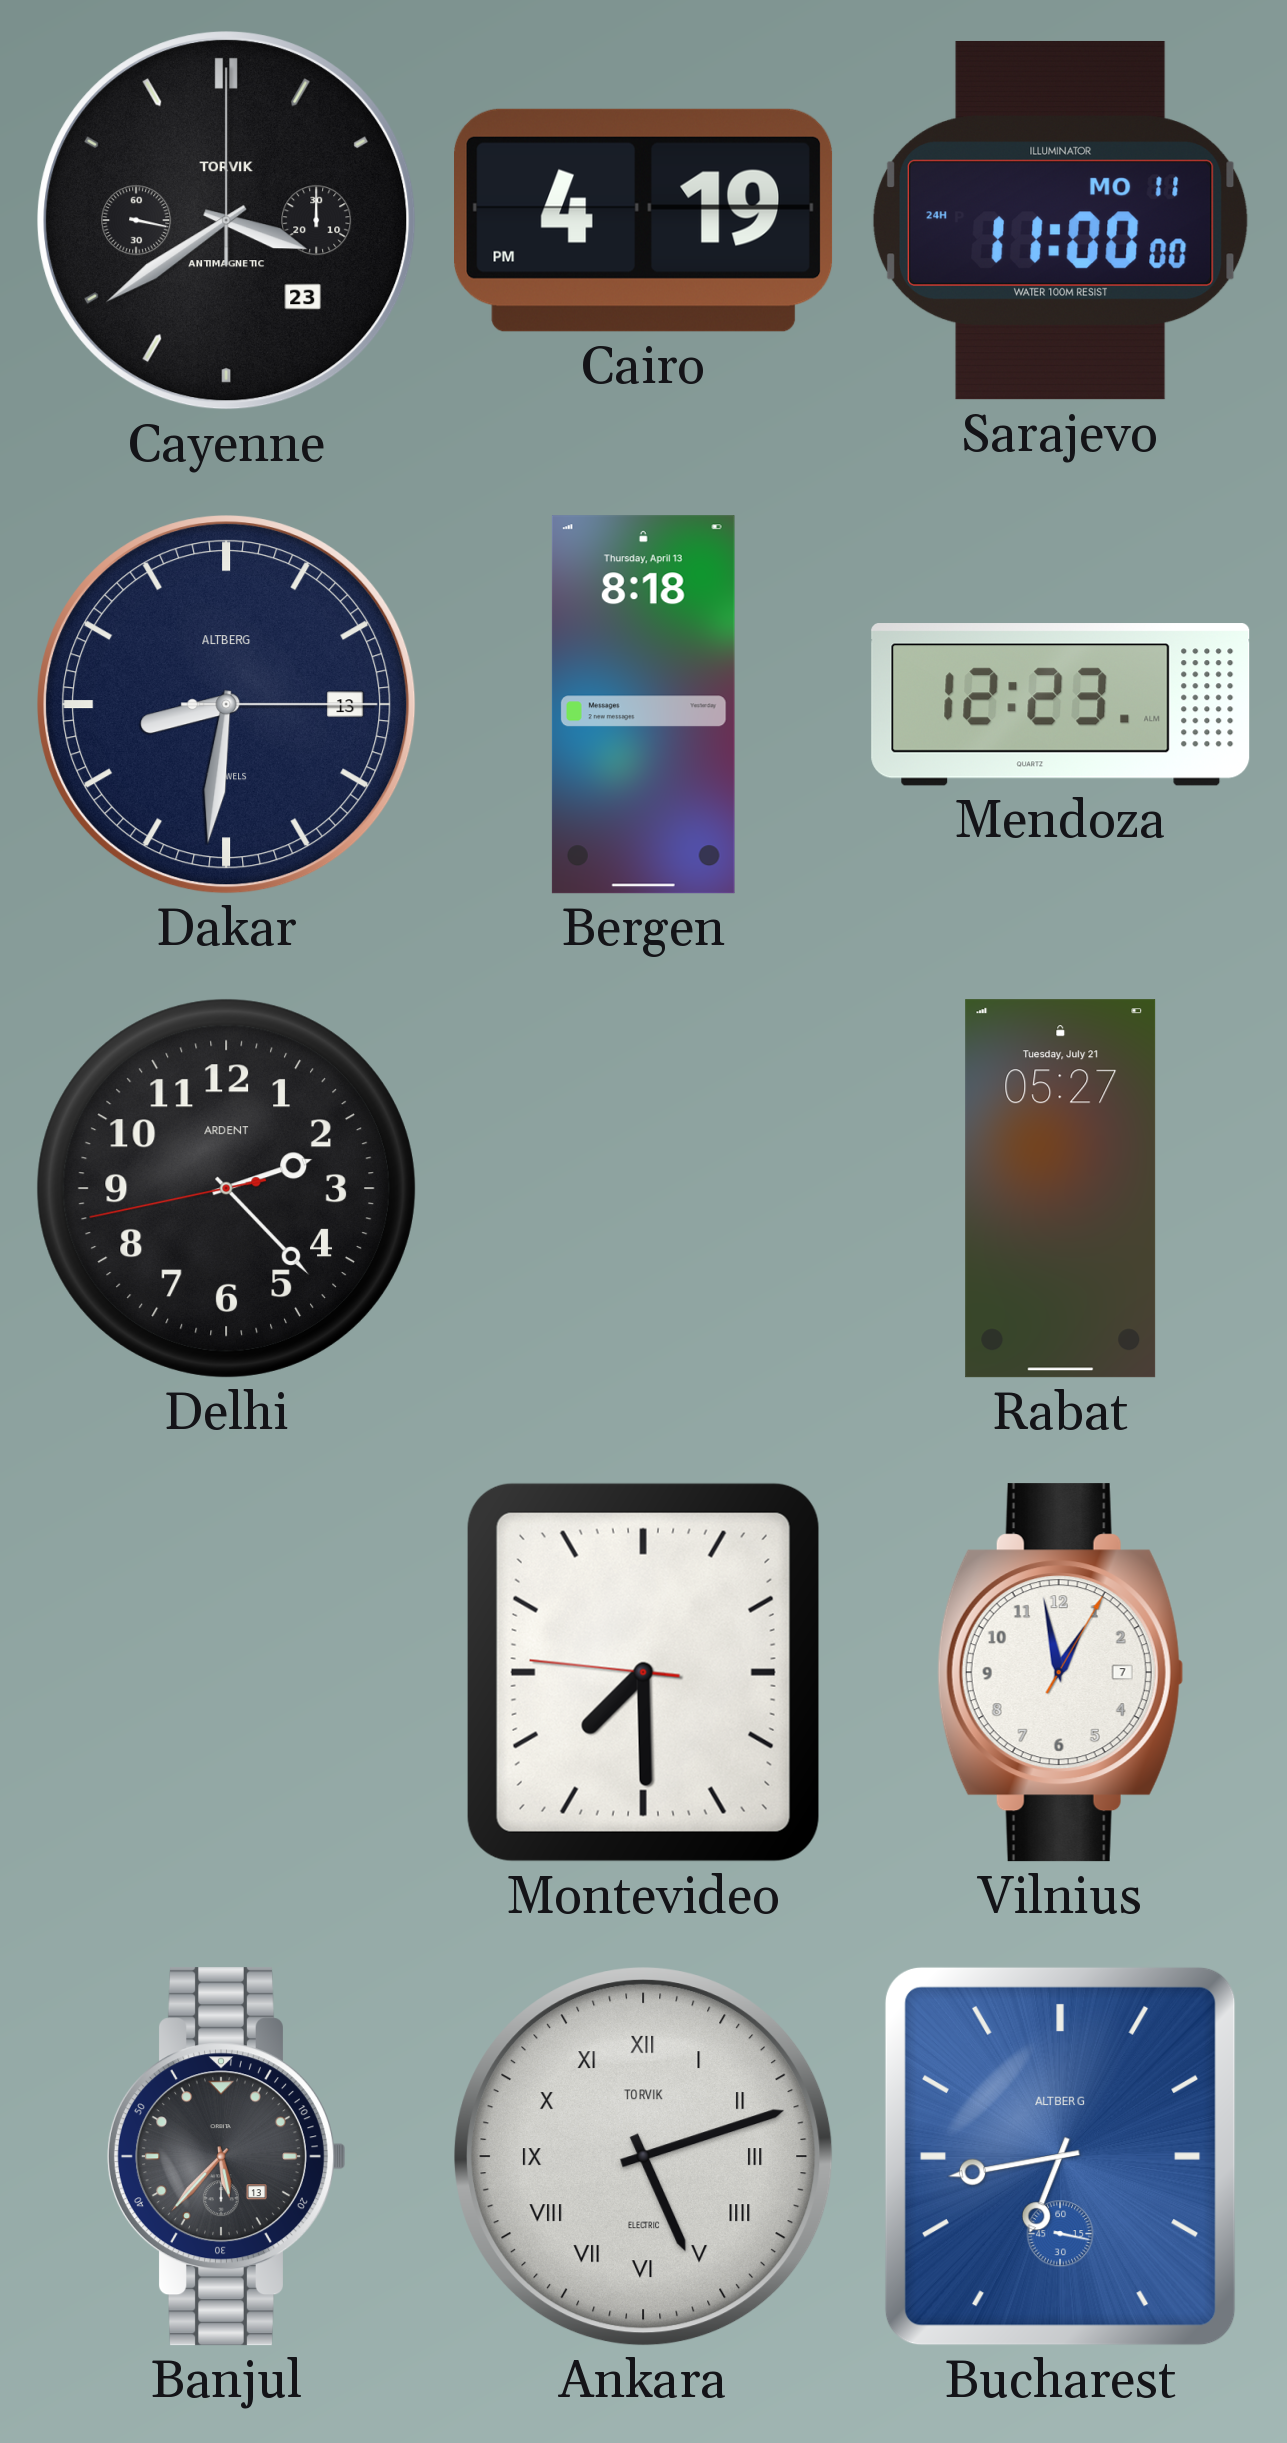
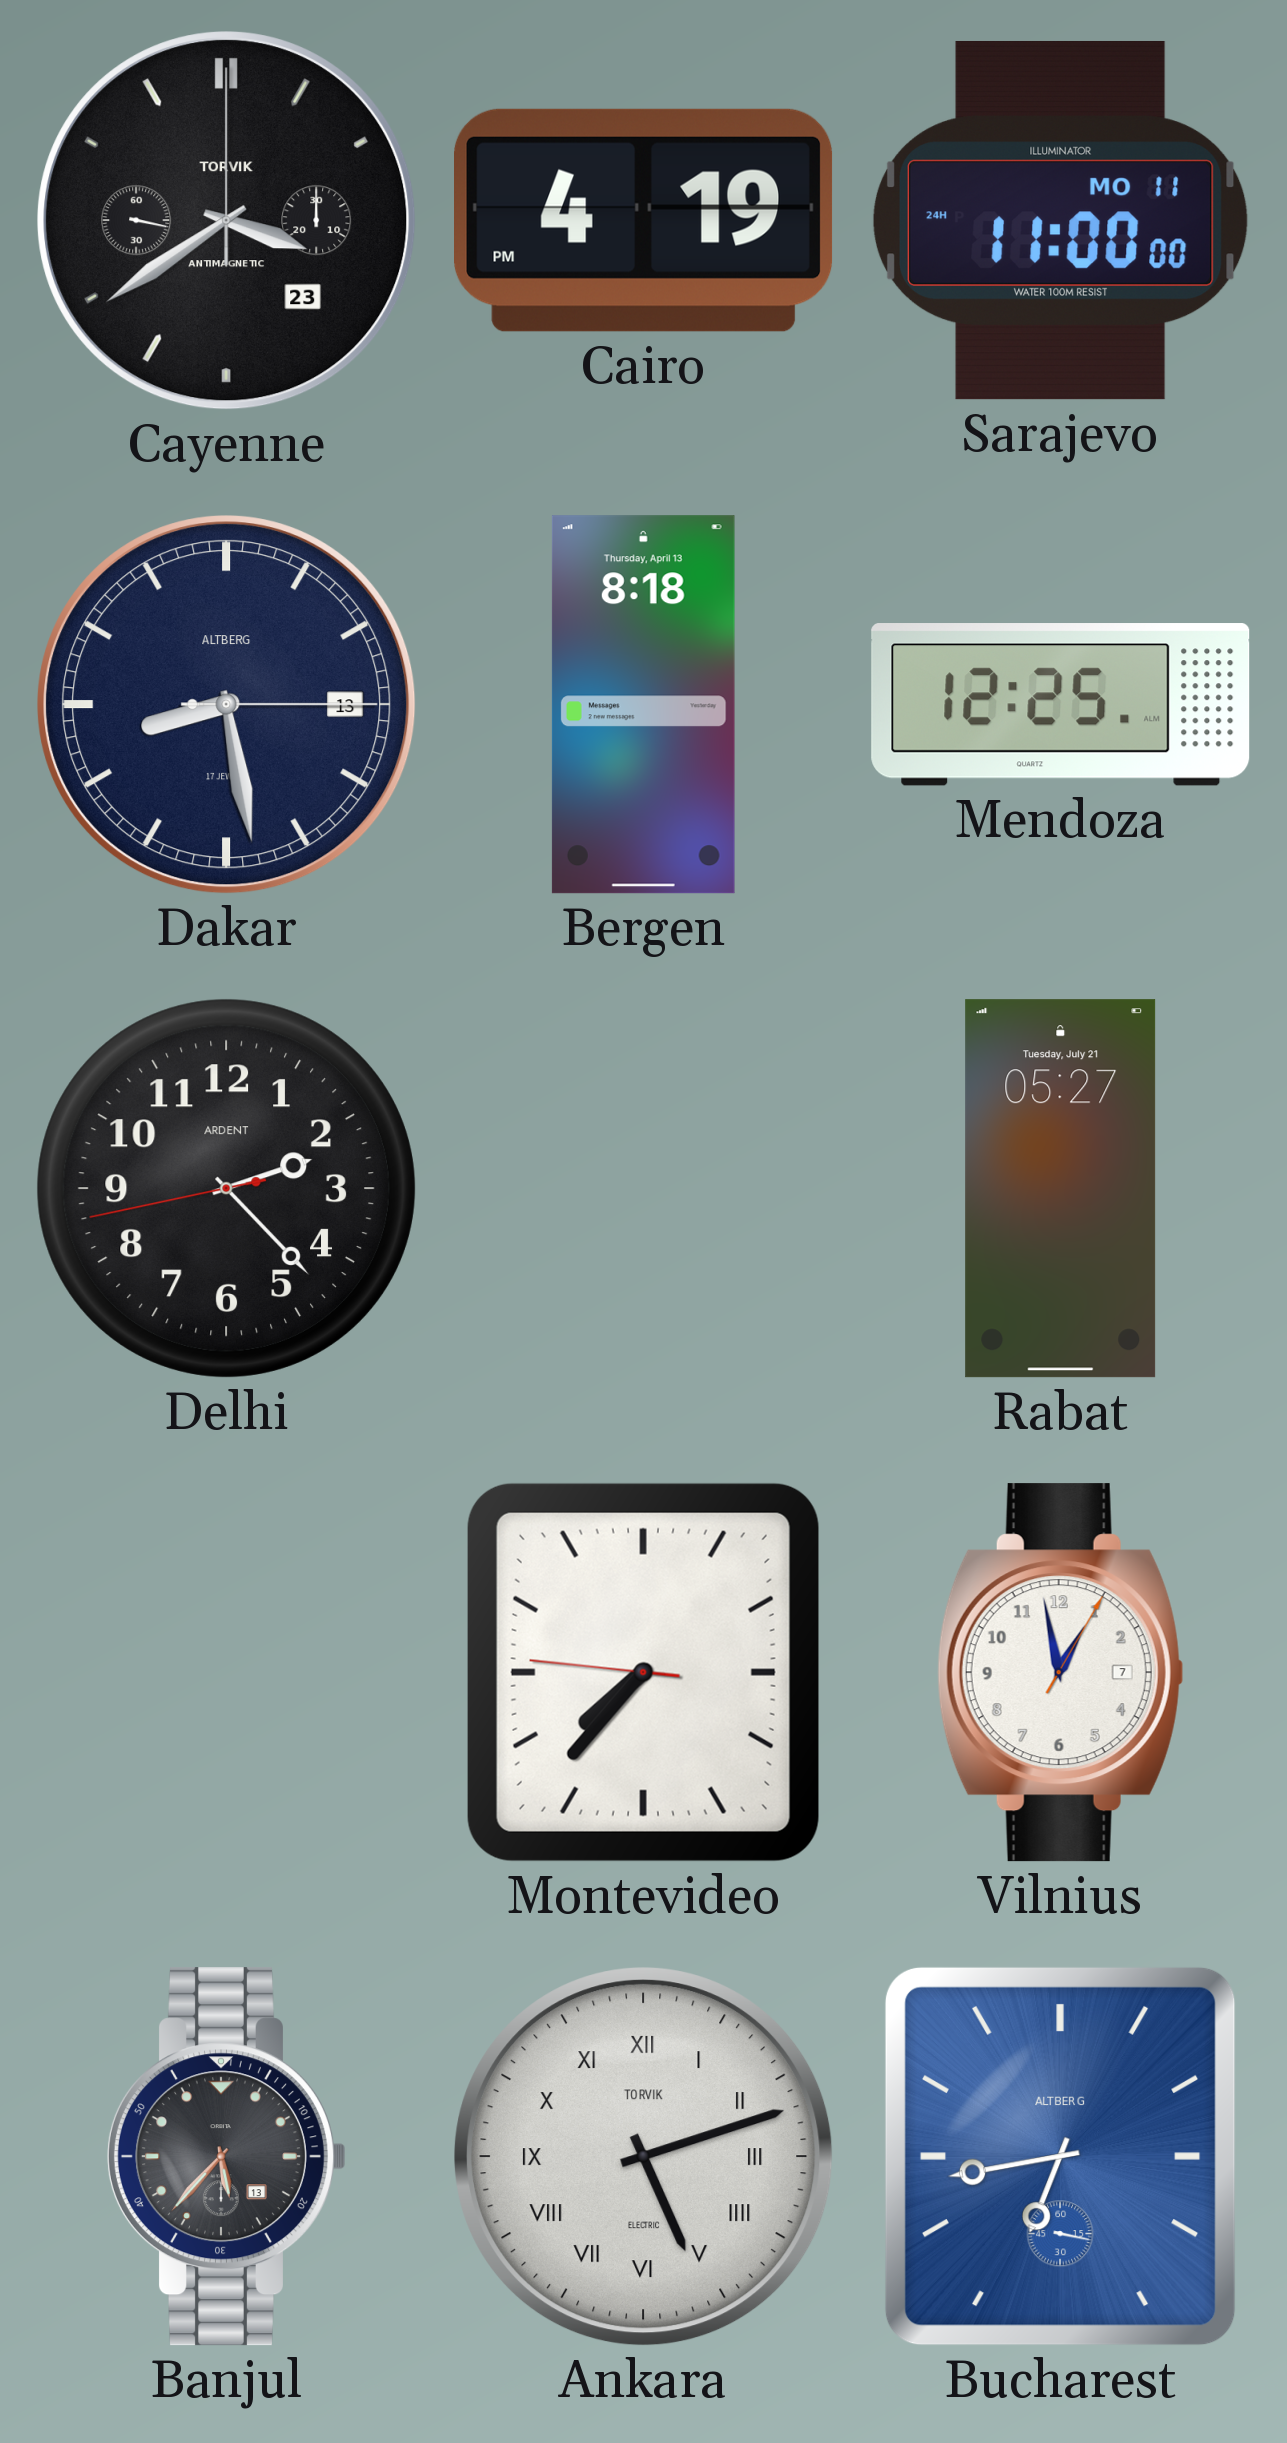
Dakar: 8:31 -> 8:28 (227, 705)
Mendoza: 12:23 -> 12:25 (1061, 705)
Montevideo: 7:29 -> 7:36 (643, 1672)
